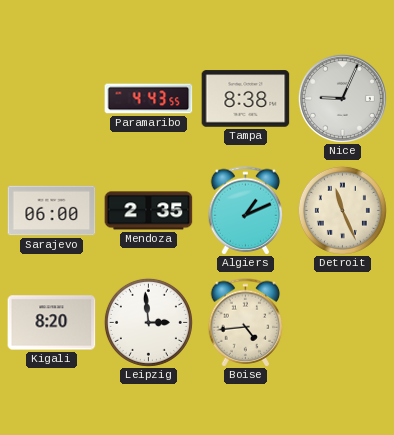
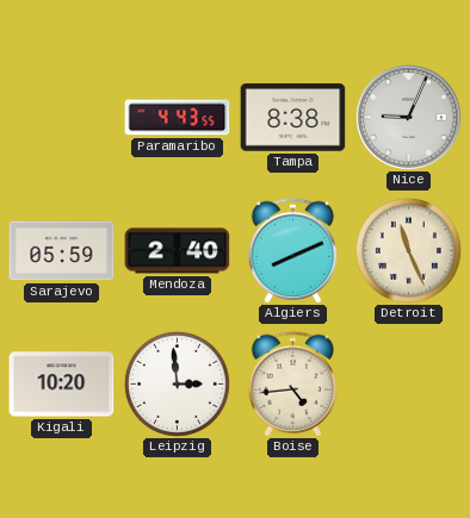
Sarajevo: 06:00 -> 05:59 (62, 251)
Mendoza: 2:35 -> 2:40 (178, 251)
Algiers: 1:11 -> 8:11 (293, 251)
Kigali: 8:20 -> 10:20 (62, 385)
